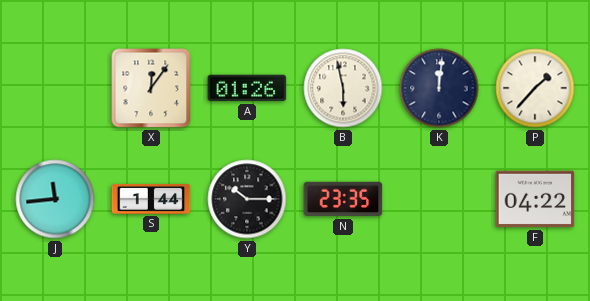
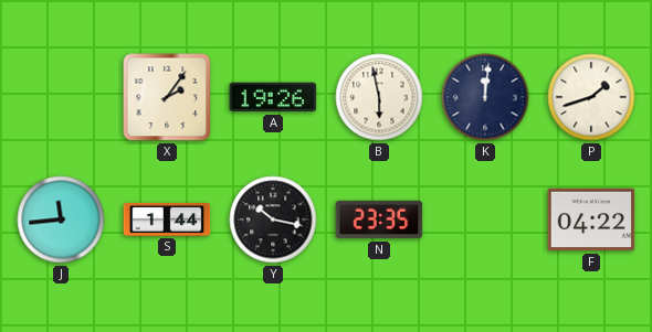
X: 12:06 -> 2:06 (167, 97)
A: 01:26 -> 19:26 (273, 97)
P: 1:37 -> 1:42 (591, 97)
Y: 10:15 -> 10:17 (273, 219)
